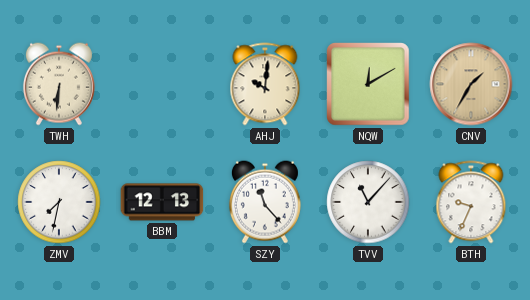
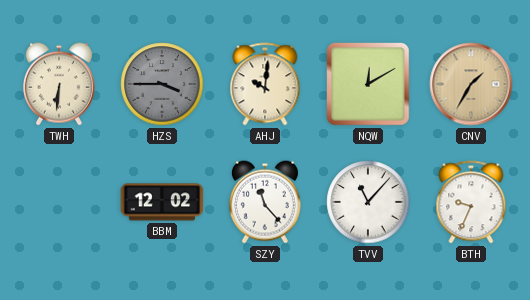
HZS: none -> 3:45 (162, 84)
ZMV: 7:32 -> none (59, 202)
BBM: 12:13 -> 12:02 (162, 202)
